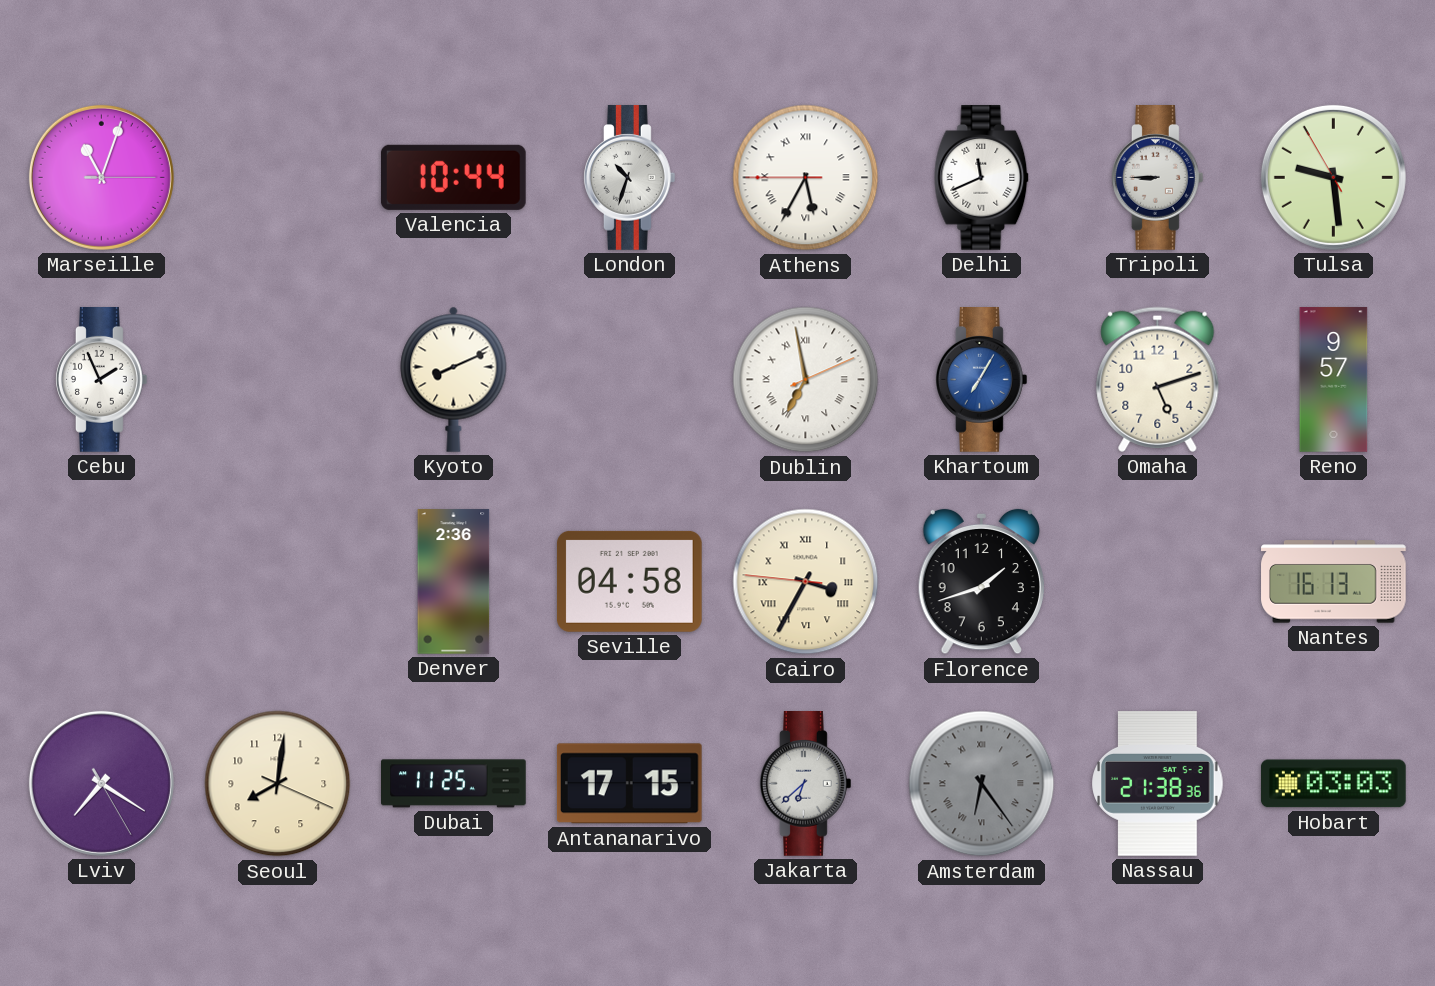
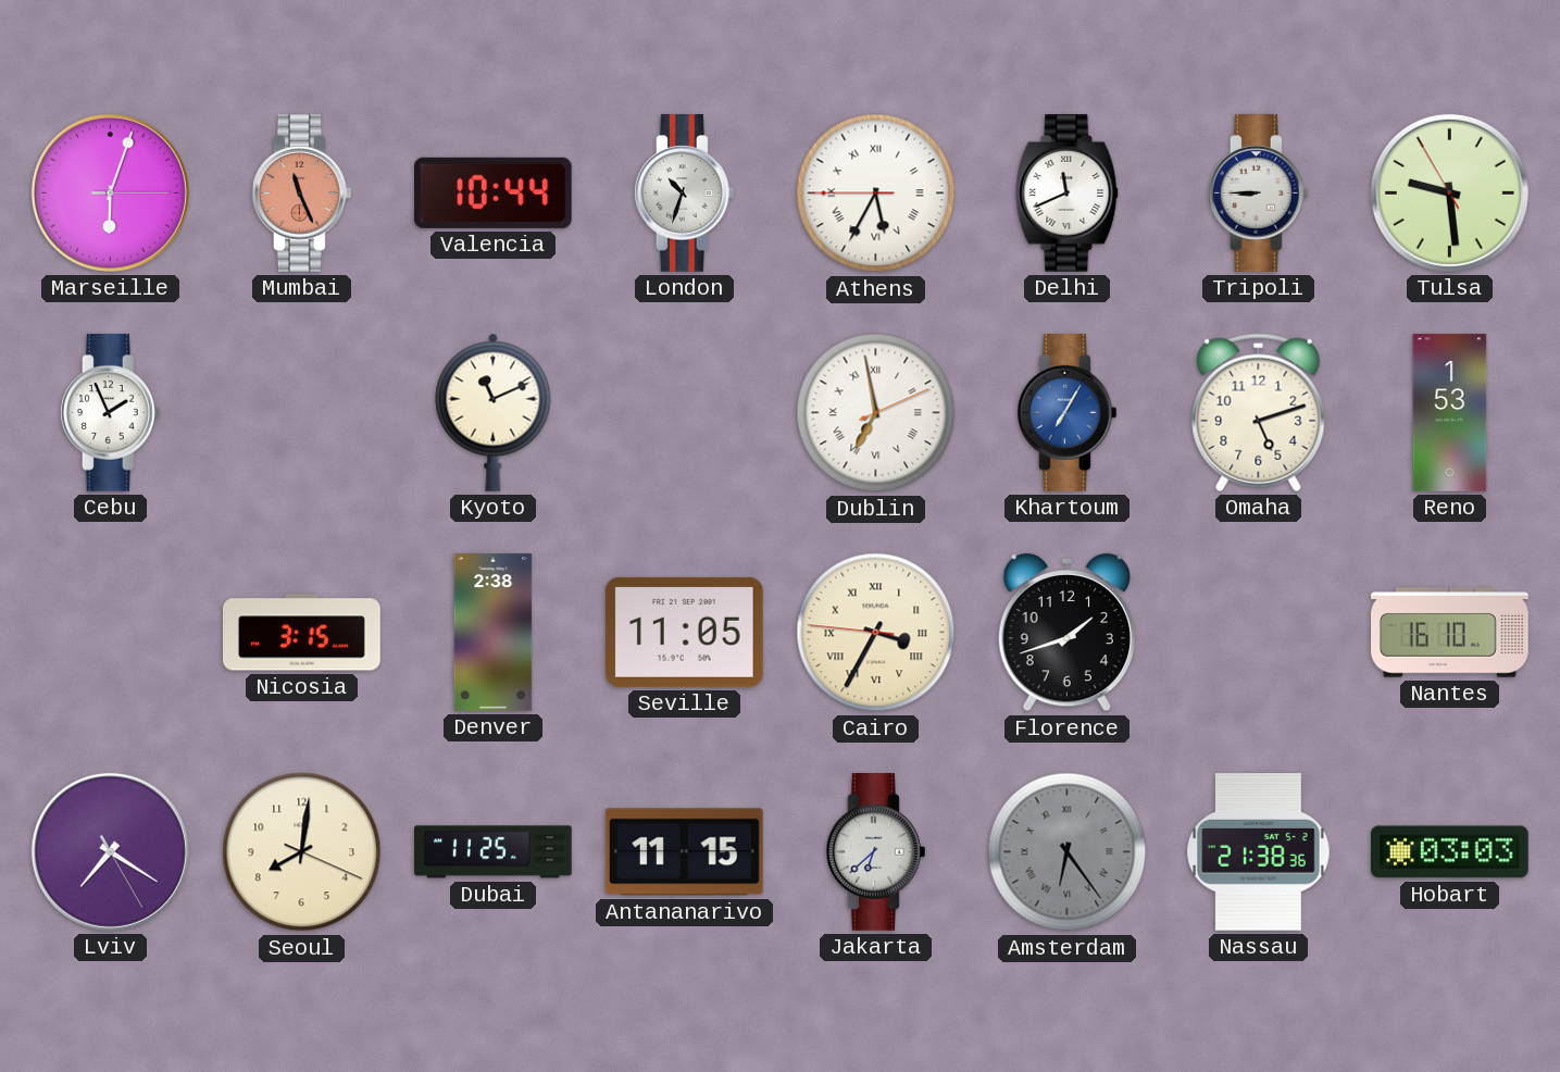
Marseille: 11:03 -> 6:03 (110, 192)
Mumbai: none -> 11:26 (301, 194)
Kyoto: 8:11 -> 11:11 (494, 412)
Reno: 9:57 -> 1:53 (1450, 413)
Nicosia: none -> 3:15 (302, 633)
Denver: 2:36 -> 2:38 (494, 633)
Seville: 04:58 -> 11:05 (684, 632)
Nantes: 16:13 -> 16:10 (1450, 633)
Antananarivo: 17:15 -> 11:15 (684, 852)
